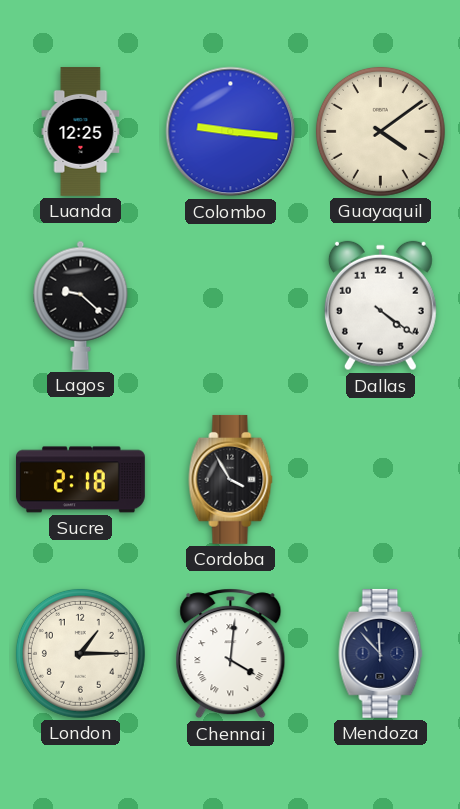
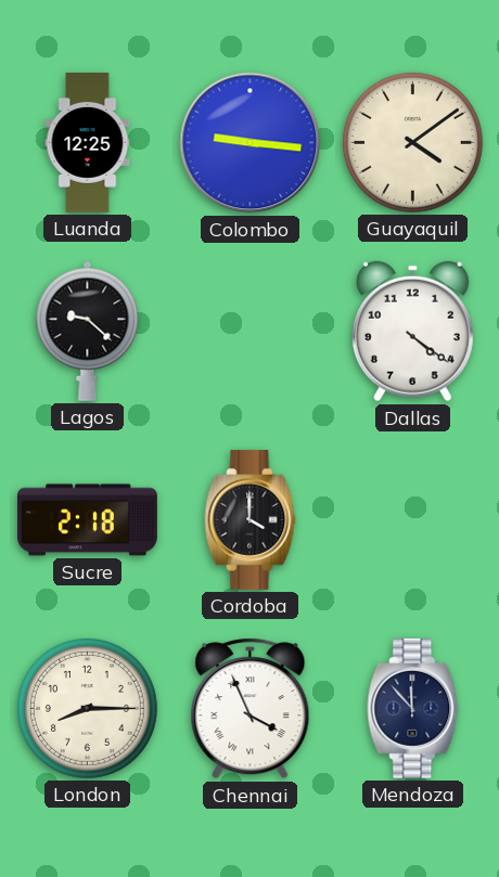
Cordoba: 3:55 -> 4:00 (251, 519)
London: 1:15 -> 8:15 (87, 708)
Chennai: 4:01 -> 3:56 (251, 709)
